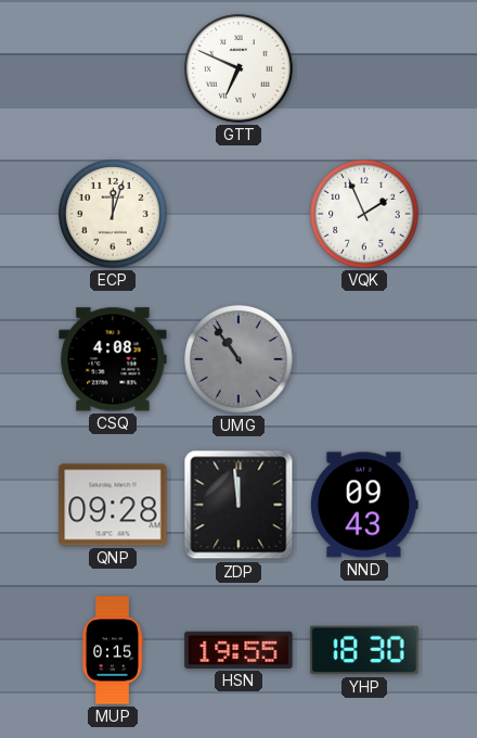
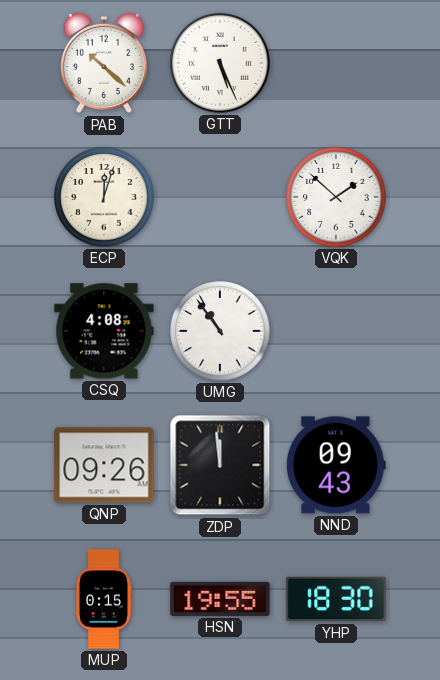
PAB: none -> 10:22 (104, 63)
GTT: 6:49 -> 5:26 (220, 63)
VQK: 1:56 -> 1:52 (336, 197)
UMG dial: grey -> white (220, 331)
QNP: 09:28 -> 09:26 (104, 465)
